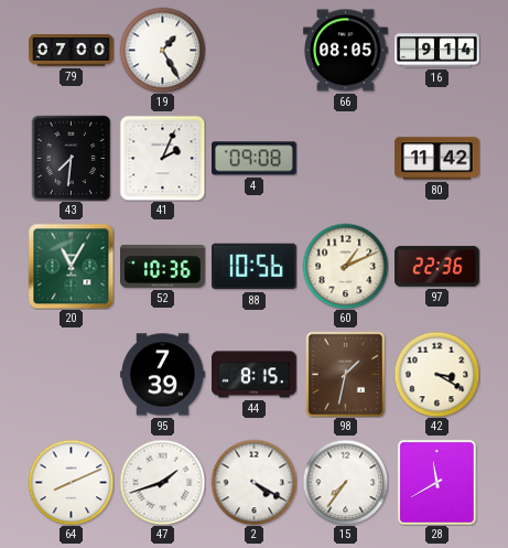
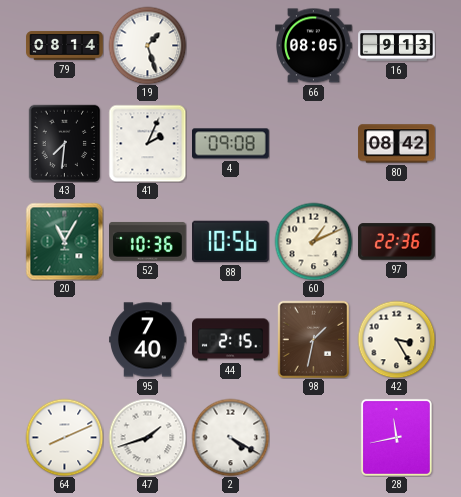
79: 07:00 -> 08:14 (65, 46)
19: 1:25 -> 1:27 (147, 45)
16: 9:14 -> 9:13 (397, 46)
80: 11:42 -> 08:42 (397, 144)
95: 7:39 -> 7:40 (148, 340)
44: 8:15 -> 2:15 (231, 340)
42: 3:20 -> 3:25 (396, 339)
15: 7:36 -> none (345, 482)
28: 11:40 -> 11:43 (396, 437)
